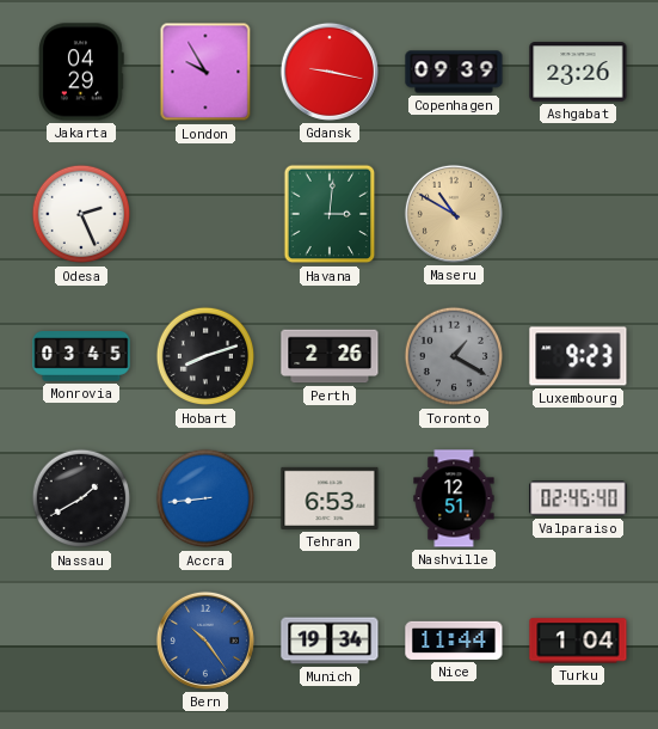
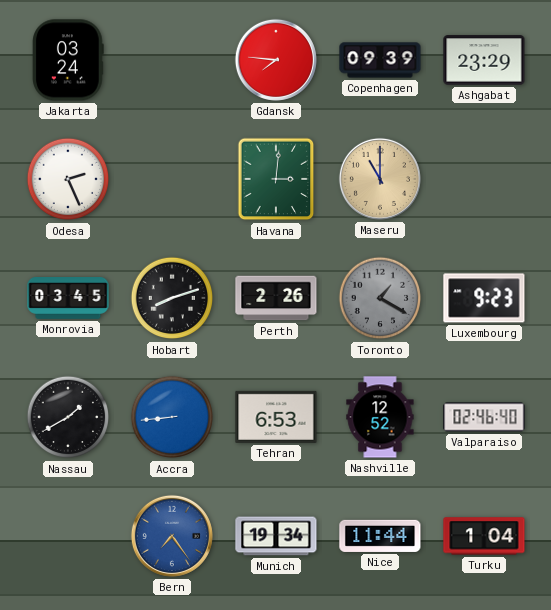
Jakarta: 04:29 -> 03:24 (68, 60)
London: 9:55 -> none (205, 72)
Gdansk: 9:17 -> 7:46 (276, 60)
Ashgabat: 23:26 -> 23:29 (484, 60)
Maseru: 10:50 -> 11:00 (380, 179)
Nashville: 12:51 -> 12:52 (380, 417)
Valparaiso: 02:45 -> 02:46 (484, 417)
Bern: 10:24 -> 7:24 (172, 536)
